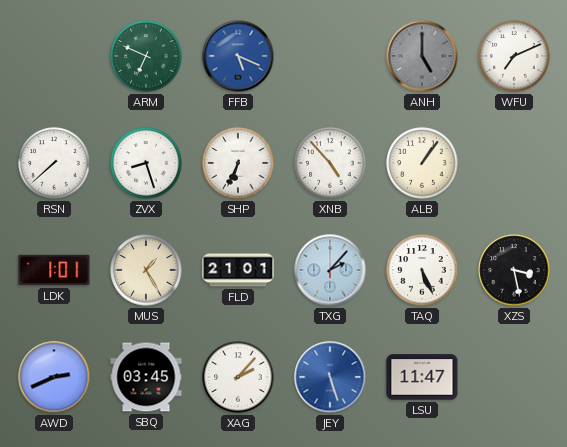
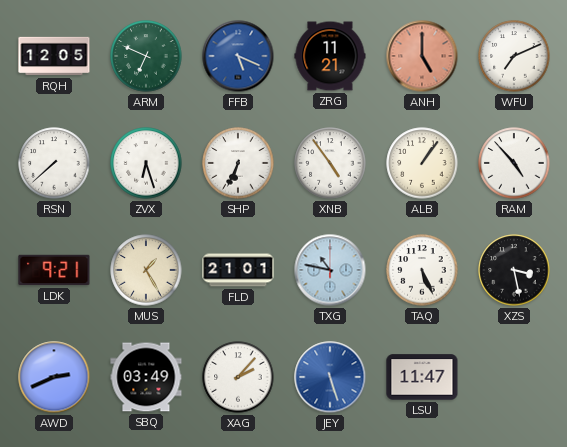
RQH: none -> 12:05 (54, 56)
ZRG: none -> 11:21 (330, 56)
ANH dial: grey -> salmon (422, 56)
ZVX: 8:27 -> 6:27 (146, 163)
XNB: 4:53 -> 4:54 (330, 163)
RAM: none -> 4:53 (514, 163)
LDK: 1:01 -> 9:21 (54, 270)
TXG: 2:07 -> 10:47 (330, 270)
SBQ: 03:45 -> 03:49 (146, 377)
